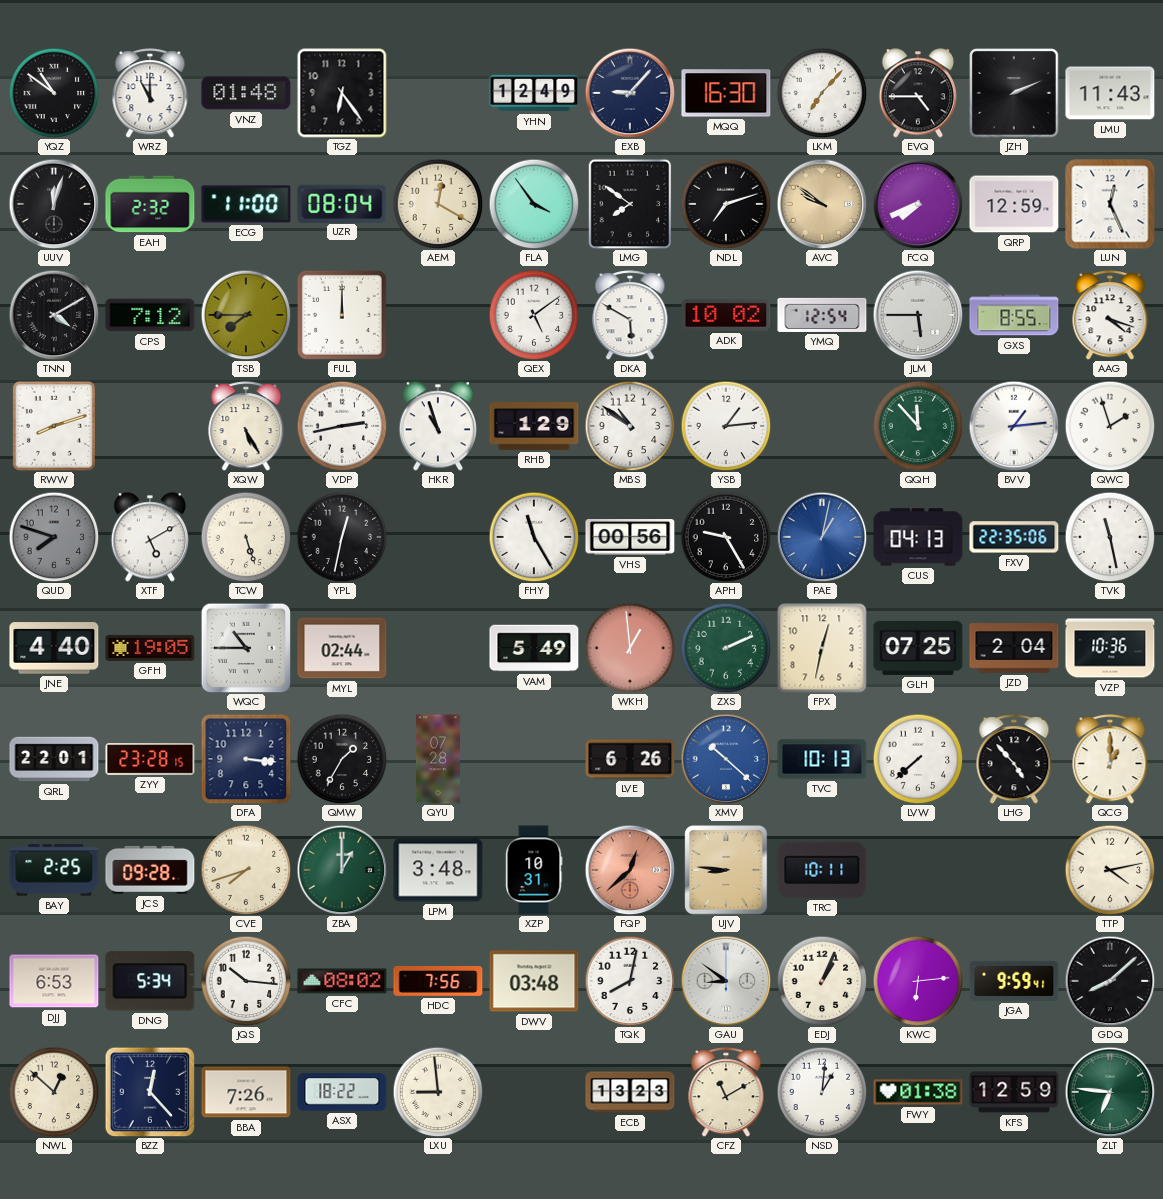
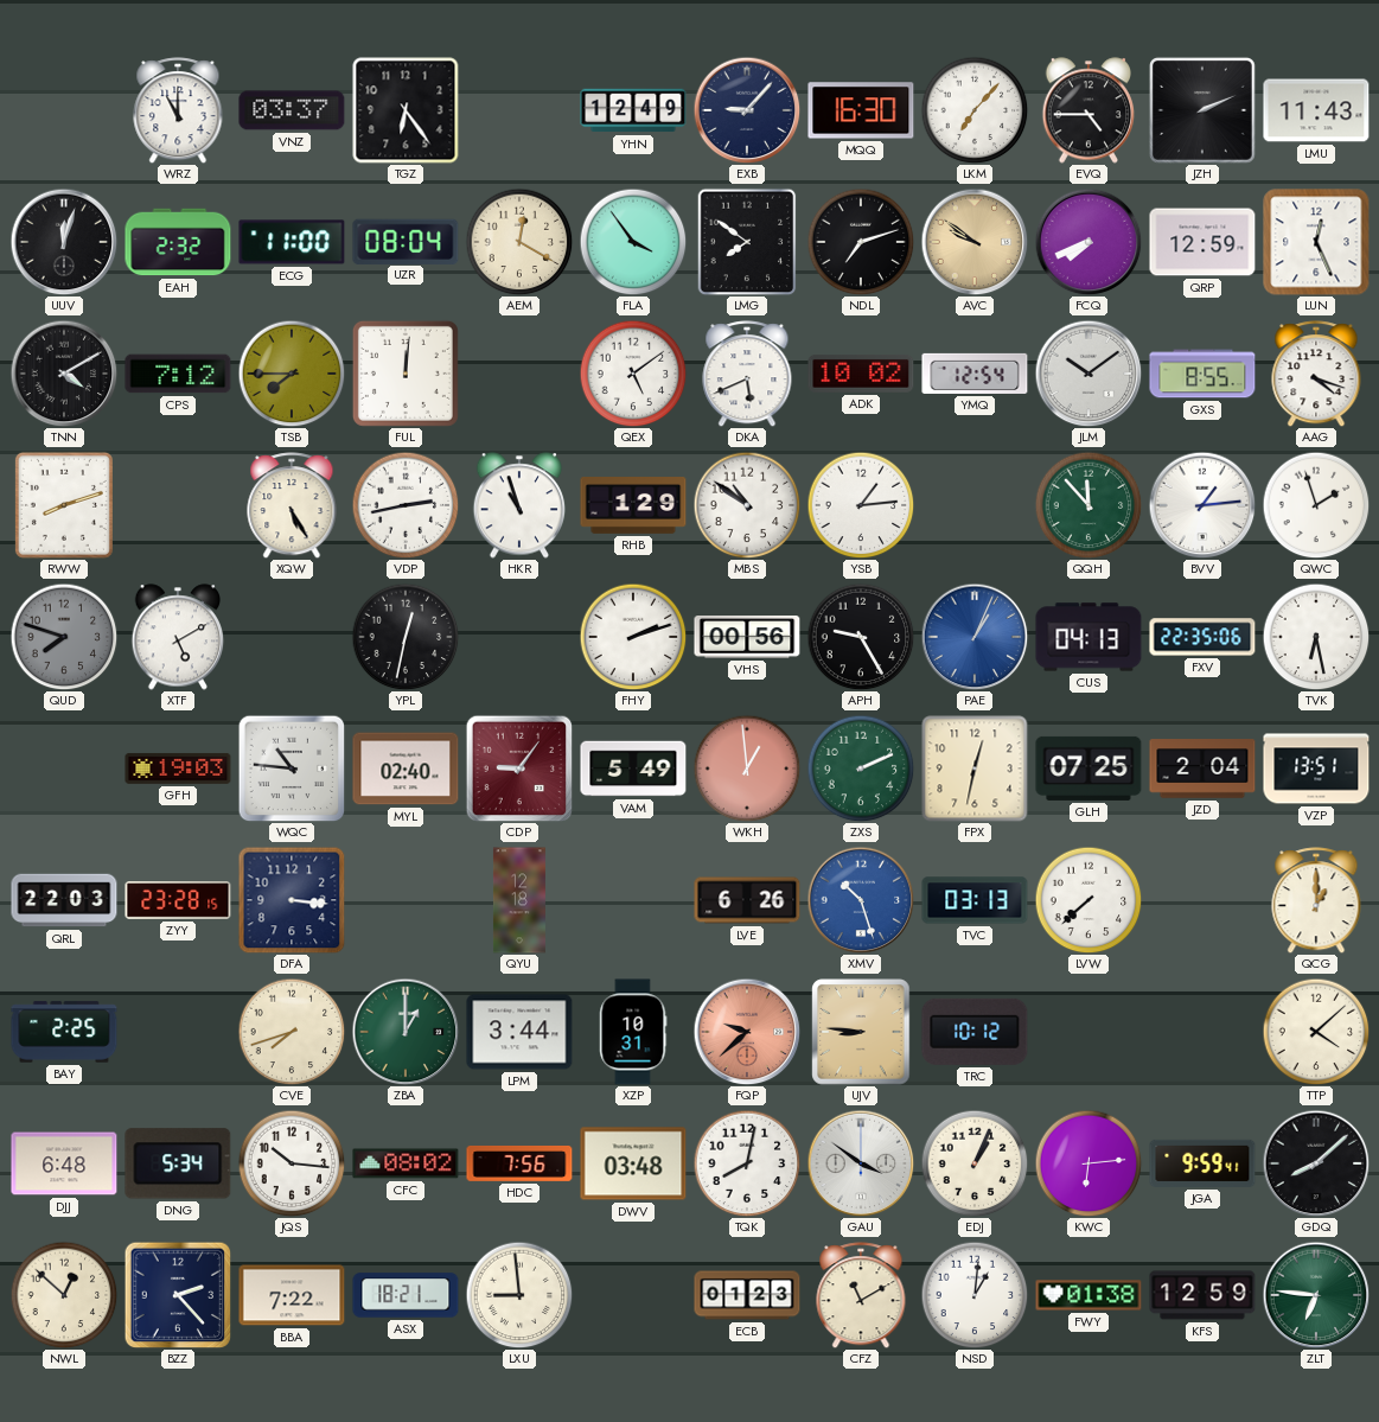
YQZ: 10:51 -> none (54, 93)
VNZ: 01:48 -> 03:37 (292, 110)
FUL: 12:00 -> 12:01 (406, 374)
DKA: 5:50 -> 5:41 (747, 374)
JLM: 5:45 -> 10:09 (1088, 374)
TCW: 5:27 -> none (246, 537)
FHY: 11:25 -> 2:12 (633, 637)
PAE: 1:02 -> 1:04 (975, 637)
TVK: 11:28 -> 6:28 (1316, 637)
JNE: 4:40 -> none (54, 648)
GFH: 19:05 -> 19:03 (178, 769)
WQC: 10:45 -> 10:46 (292, 769)
MYL: 02:44 -> 02:40 (406, 769)
CDP: none -> 9:06 (519, 769)
VZP: 10:36 -> 13:51 (1316, 769)
QRL: 22:01 -> 22:03 (64, 900)
QMW: 1:35 -> none (342, 759)
QYU: 07:28 -> 12:18 (519, 900)
XMV: 10:22 -> 10:27 (861, 900)
TVC: 10:13 -> 03:13 (975, 900)
LHG: 4:53 -> none (1014, 759)
JCS: 09:28 -> none (150, 870)
LPM: 3:48 -> 3:44 (519, 1032)
FQP: 12:38 -> 9:38 (747, 1032)
TRC: 10:11 -> 10:12 (975, 1032)
TTP: 4:13 -> 4:08 (1316, 1032)
DJJ: 6:53 -> 6:48 (64, 1163)
GAU: 8:51 -> 3:51 (861, 1163)
BZZ: 12:23 -> 2:23 (178, 1295)
BBA: 7:26 -> 7:22 (292, 1295)
ASX: 18:22 -> 18:21 (406, 1295)
ECB: 13:23 -> 01:23 (747, 1295)
